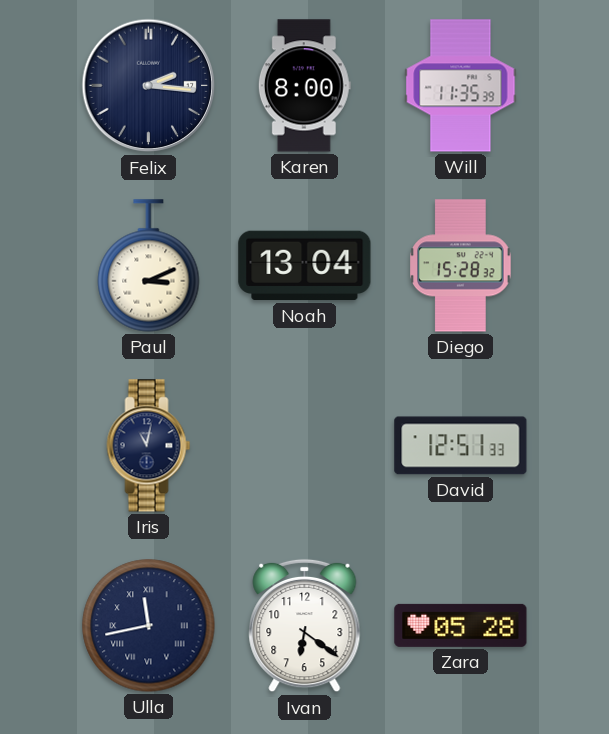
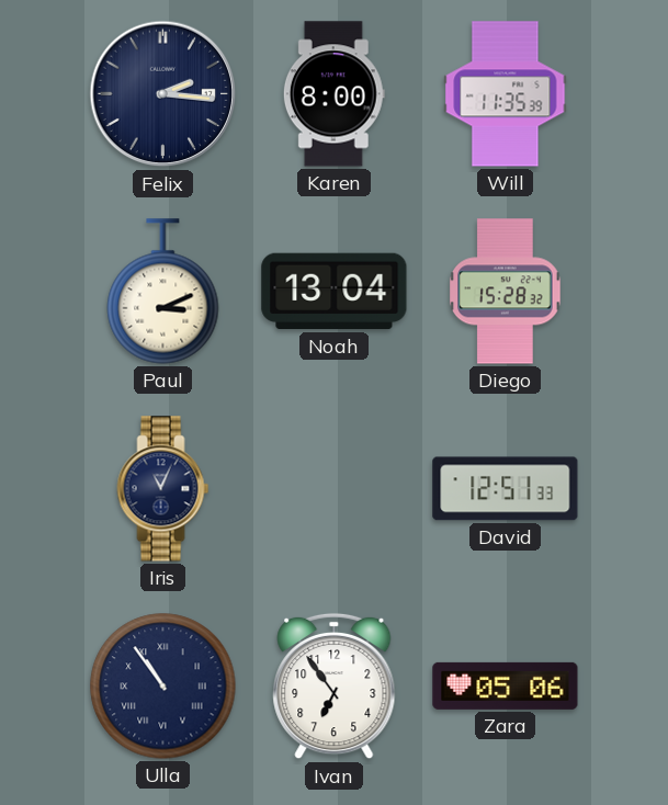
Iris: 11:02 -> 11:04 (163, 489)
Ulla: 11:43 -> 10:54 (163, 687)
Ivan: 6:21 -> 6:54 (335, 687)
Zara: 05:28 -> 05:06 (506, 685)
